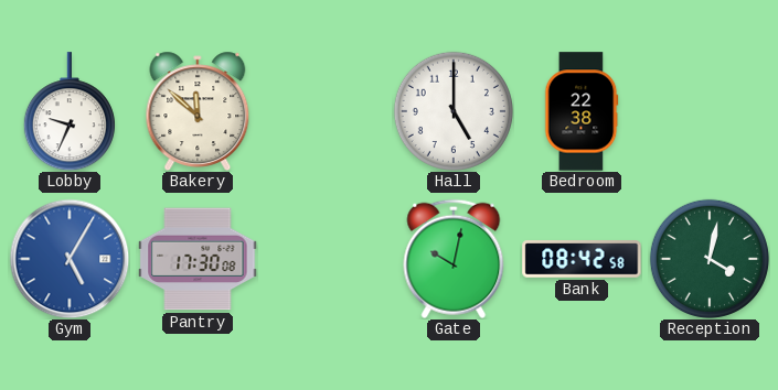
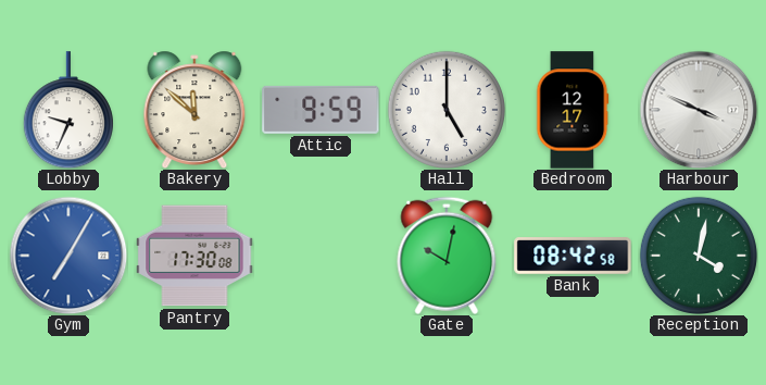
Attic: none -> 9:59 (321, 110)
Bedroom: 22:38 -> 12:17 (573, 110)
Harbour: none -> 3:49 (699, 110)
Gym: 5:05 -> 7:05 (68, 256)
